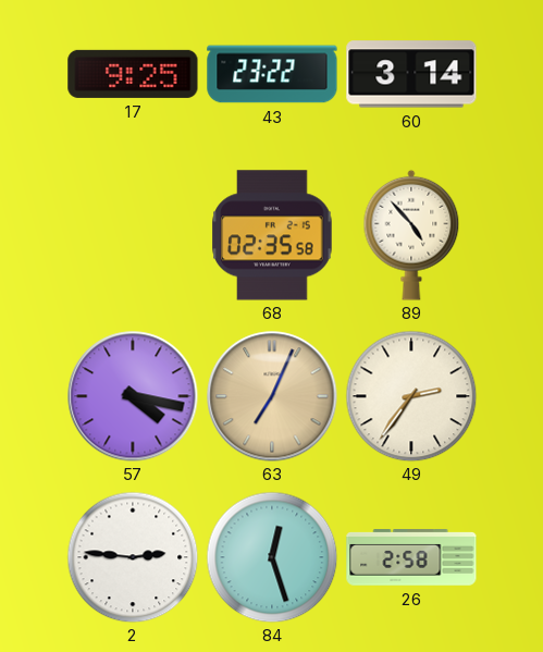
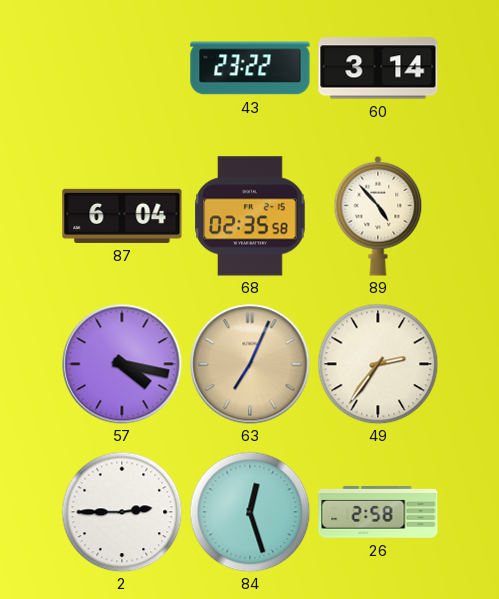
17: 9:25 -> none (133, 74)
87: none -> 6:04 (122, 216)
2: 2:46 -> 2:45 (122, 512)
